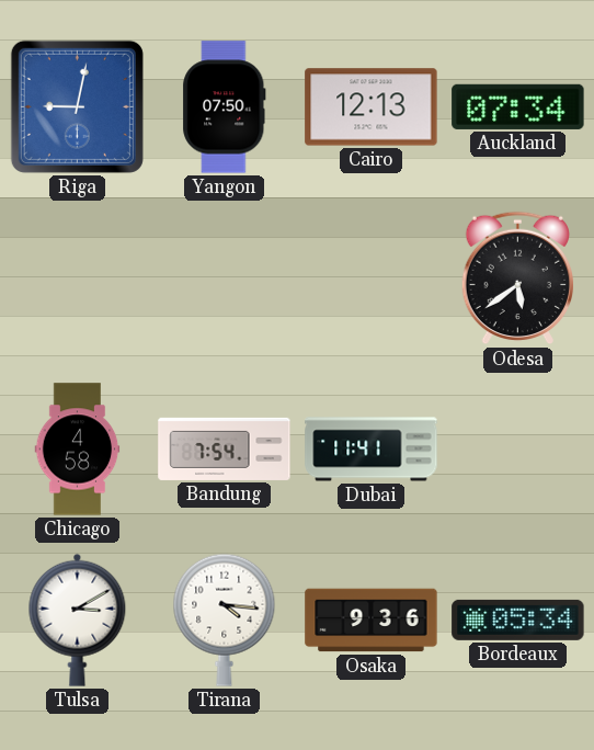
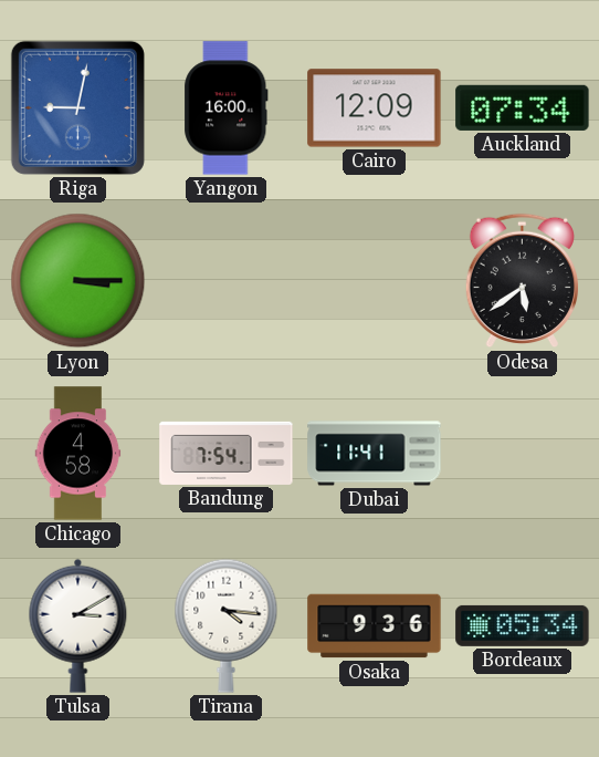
Yangon: 07:50 -> 16:00 (227, 108)
Cairo: 12:13 -> 12:09 (375, 108)
Lyon: none -> 3:15 (78, 281)
